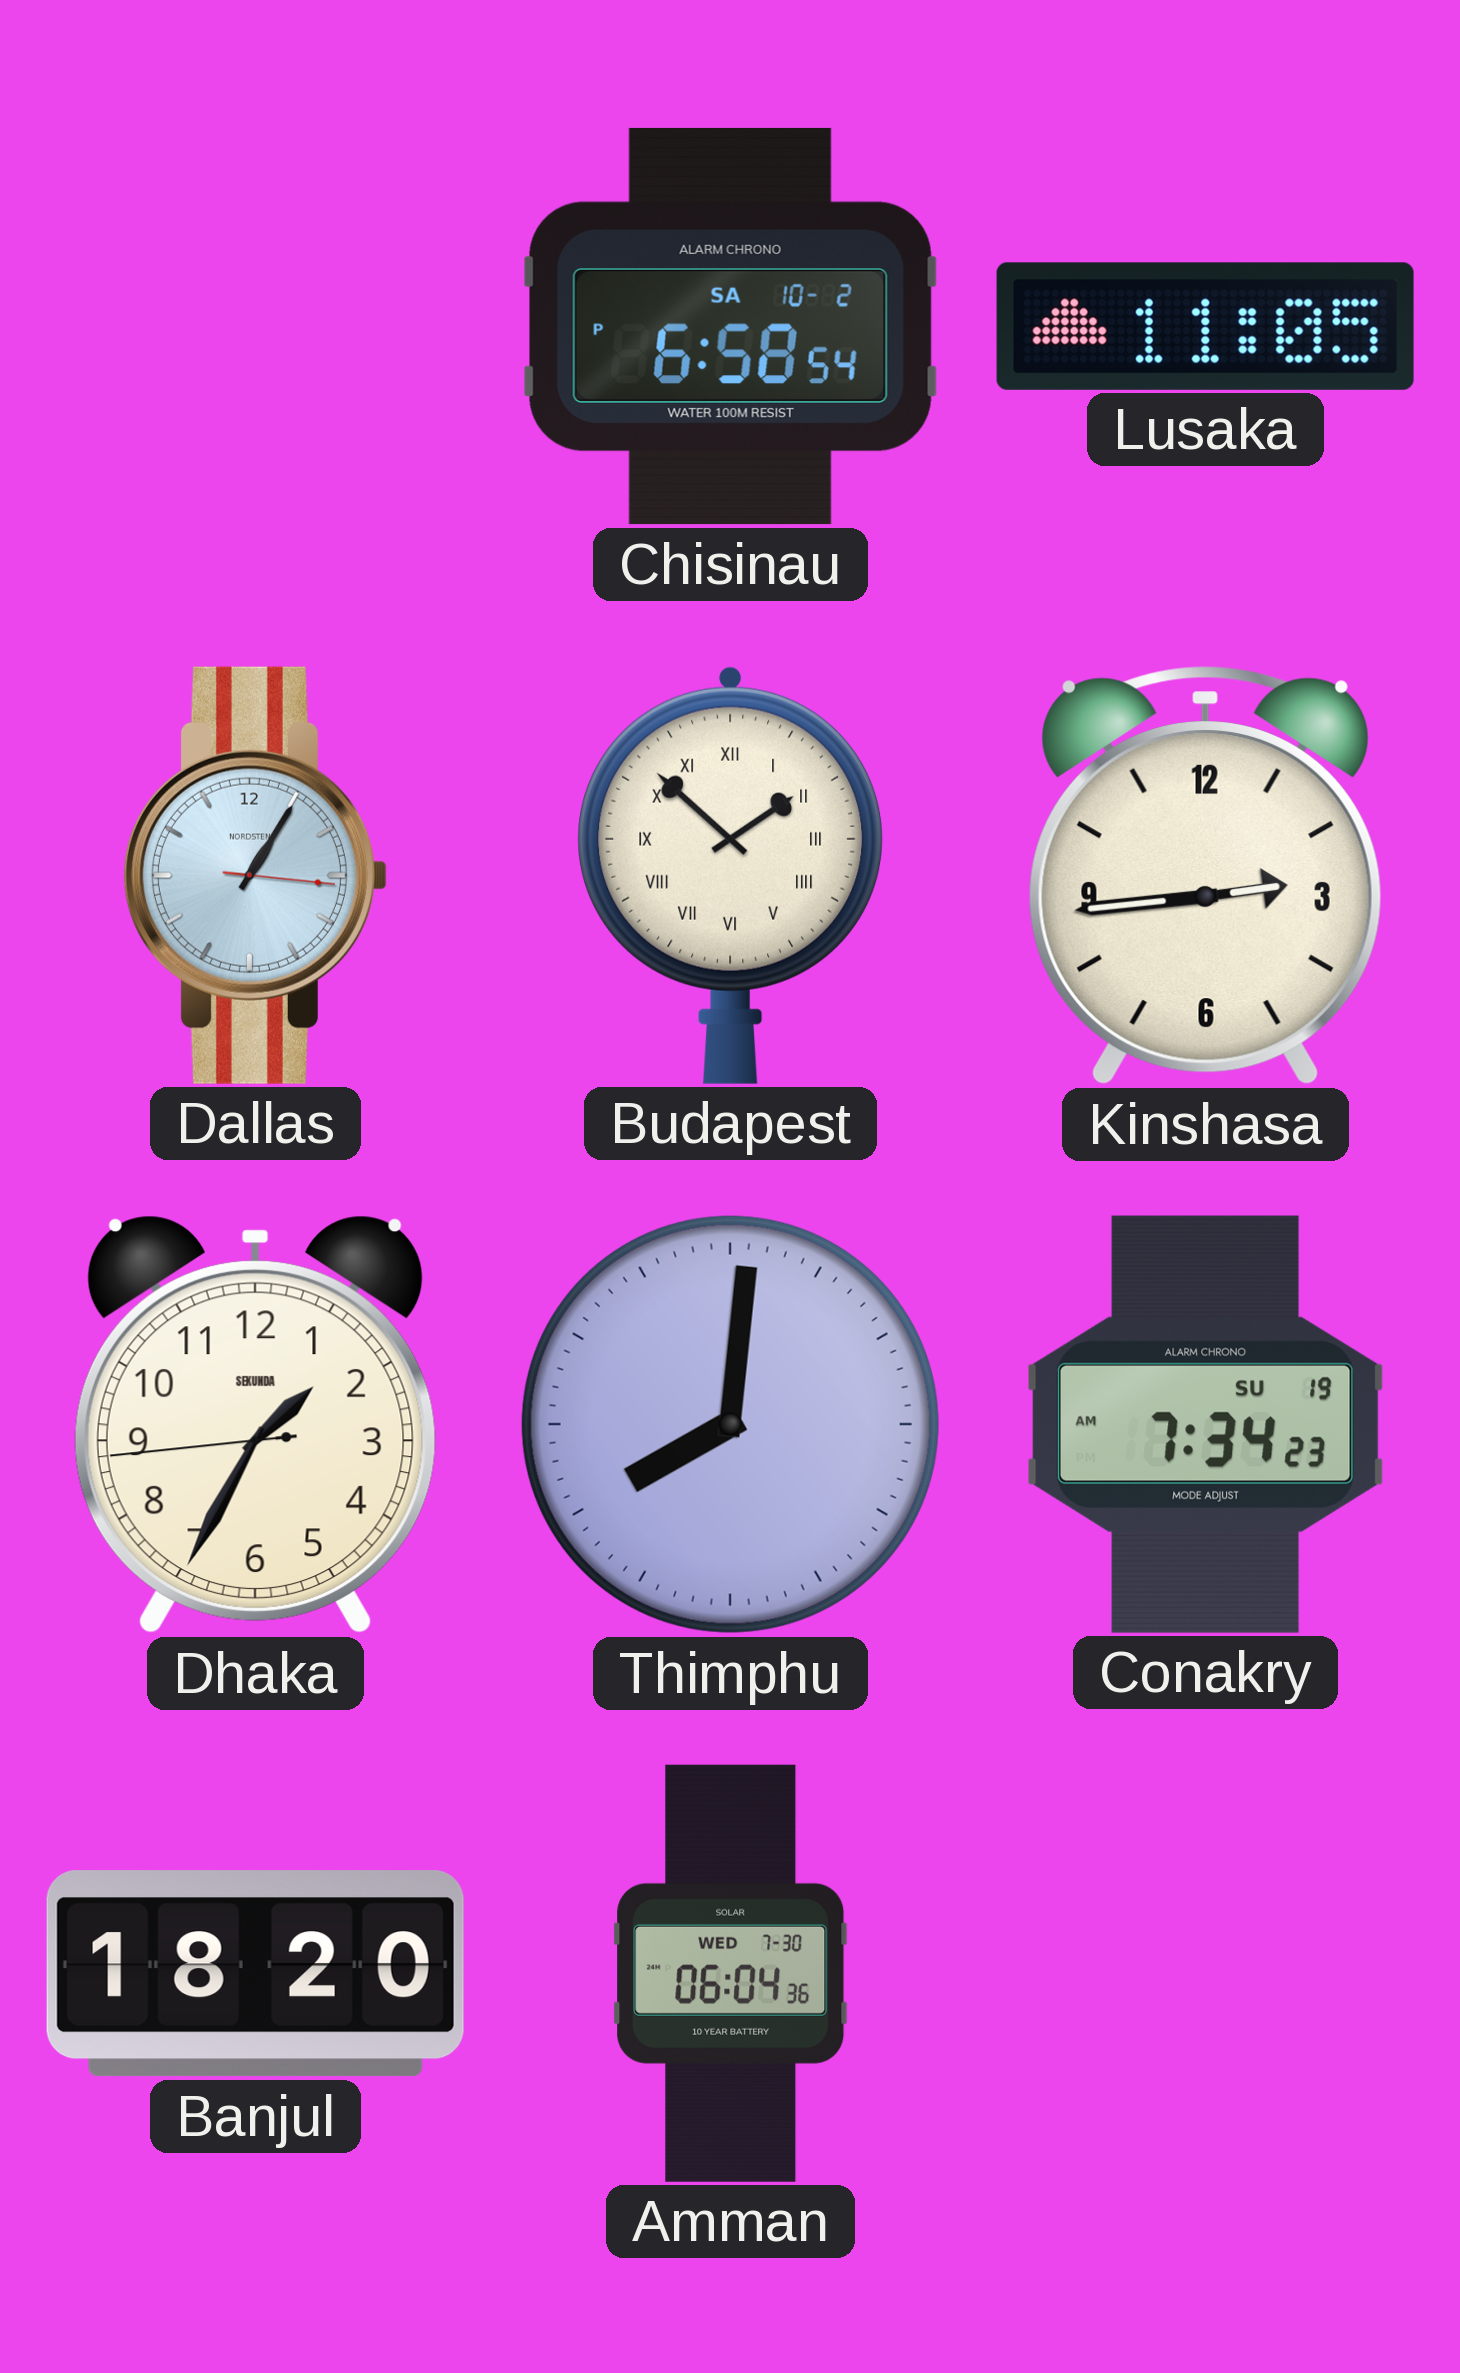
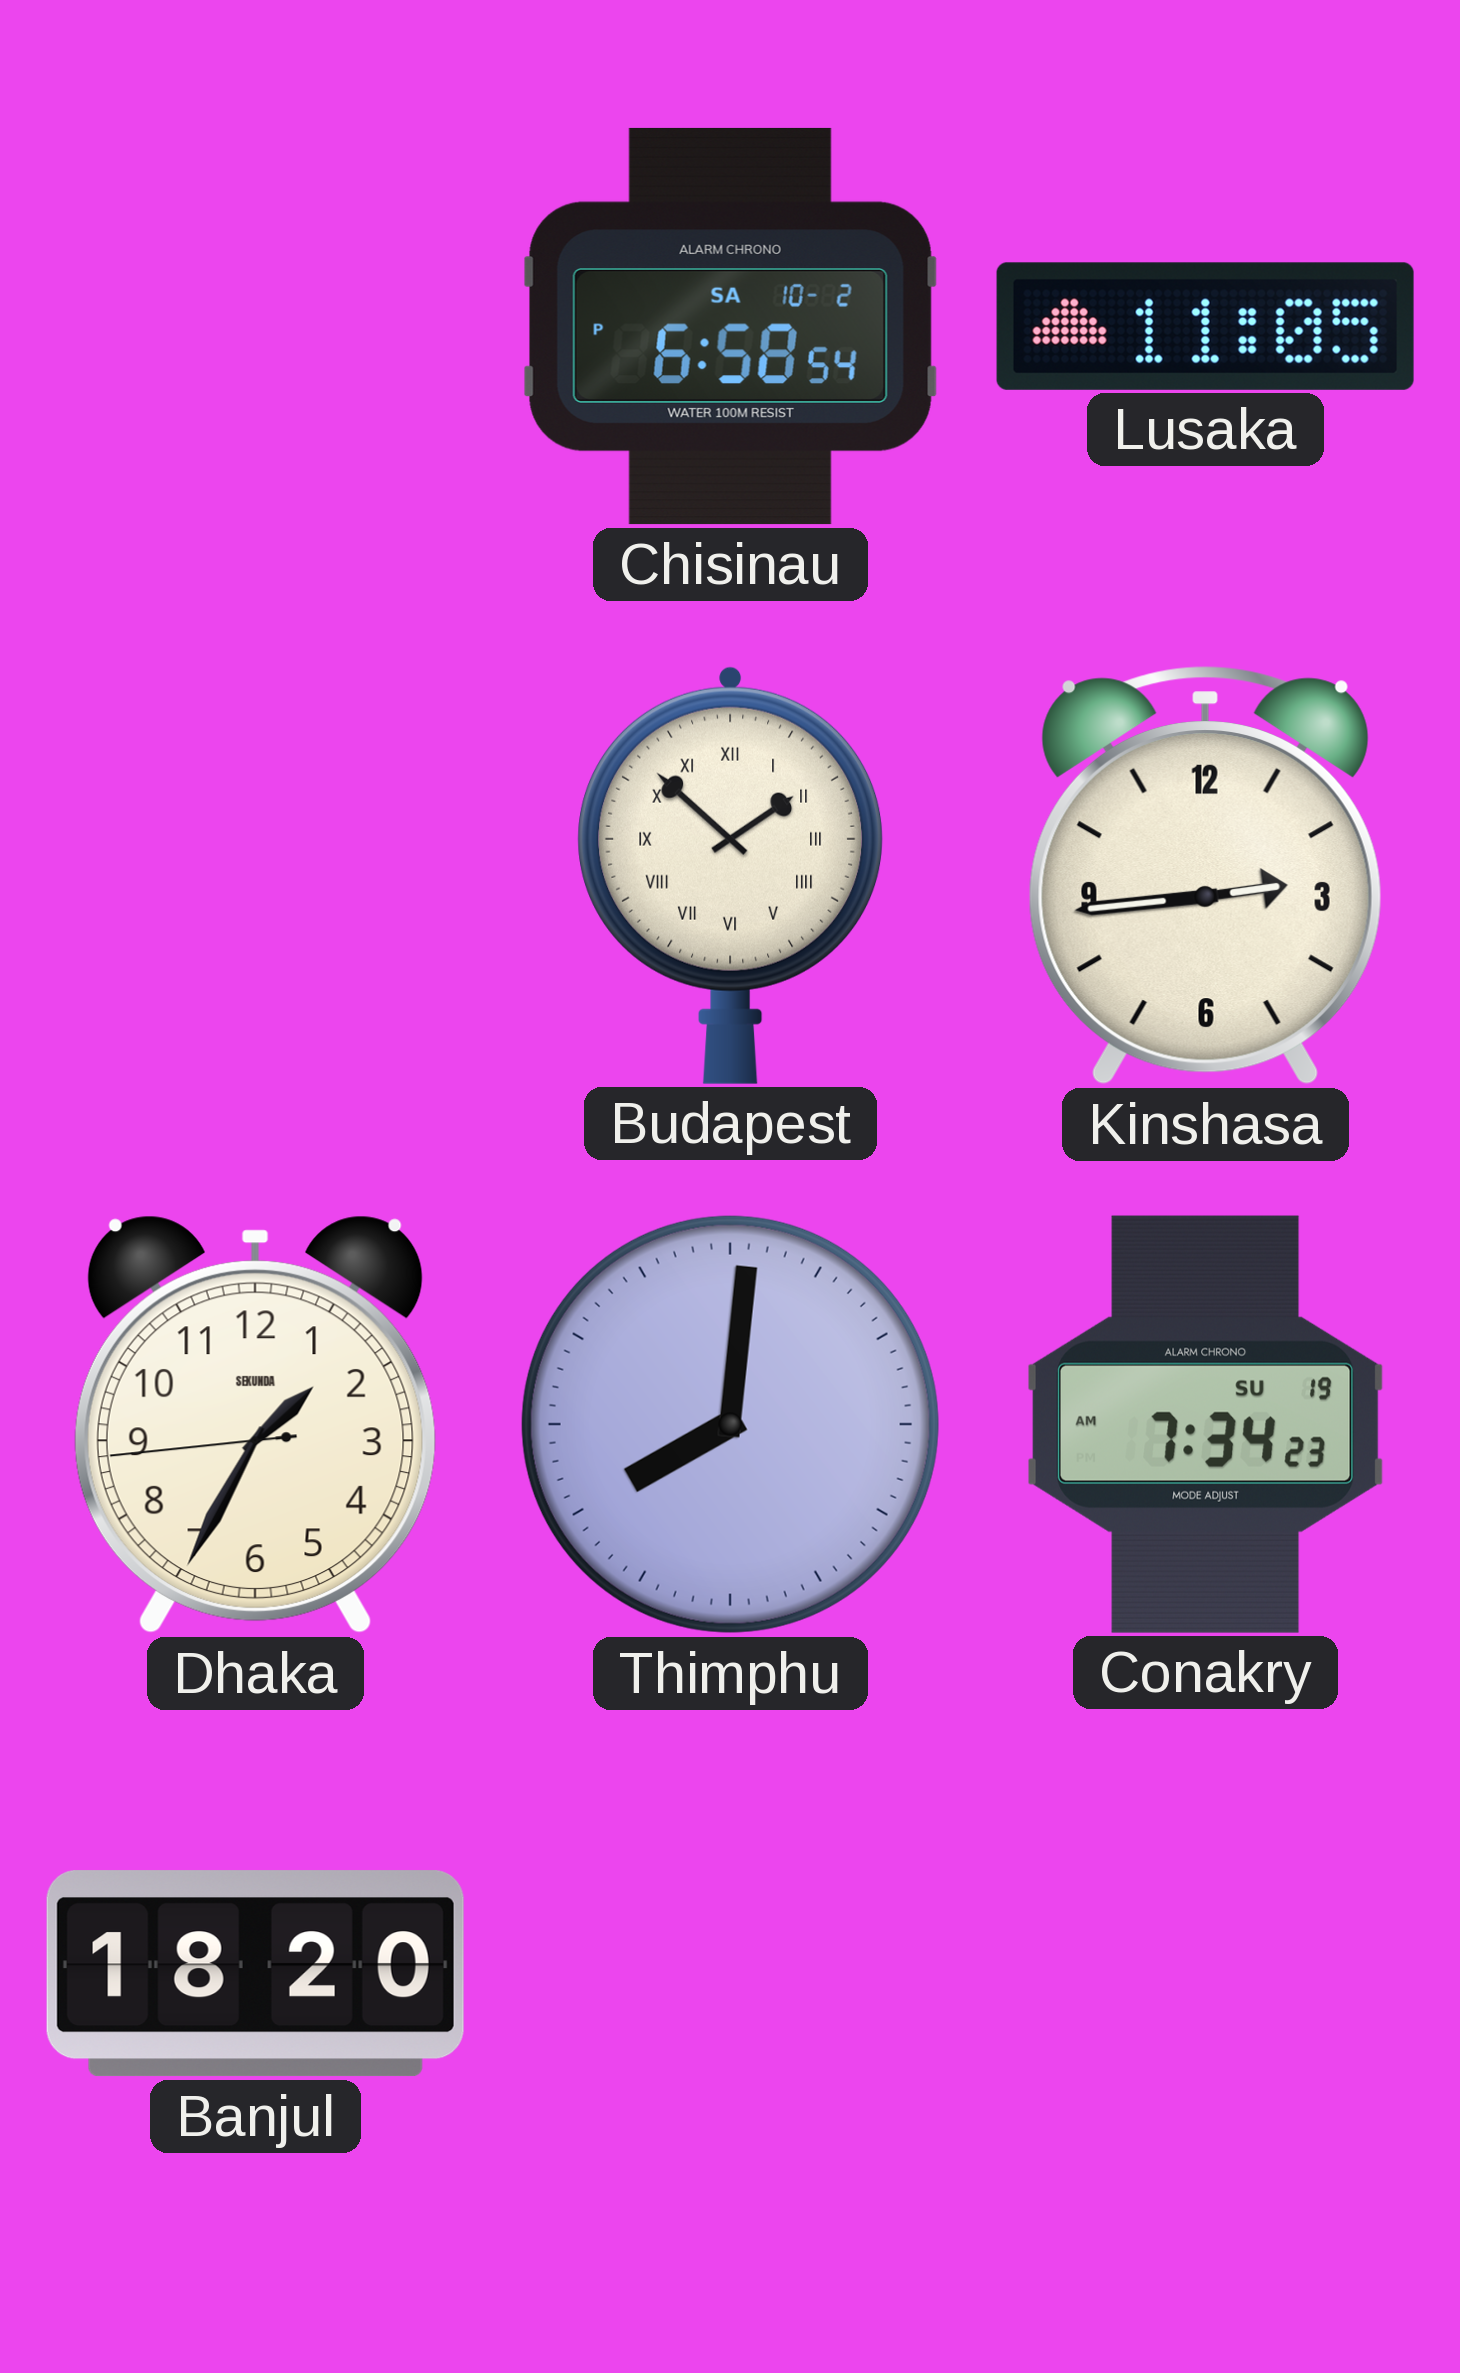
Dallas: 1:05 -> none (255, 875)
Amman: 06:04 -> none (731, 1973)
